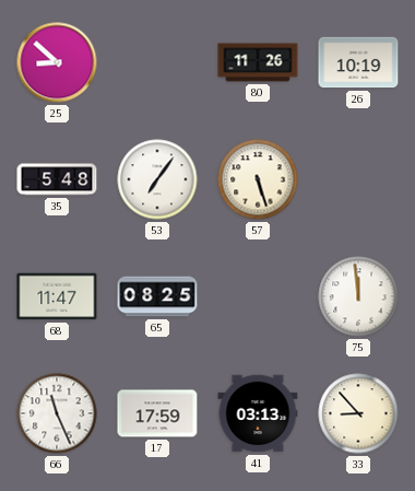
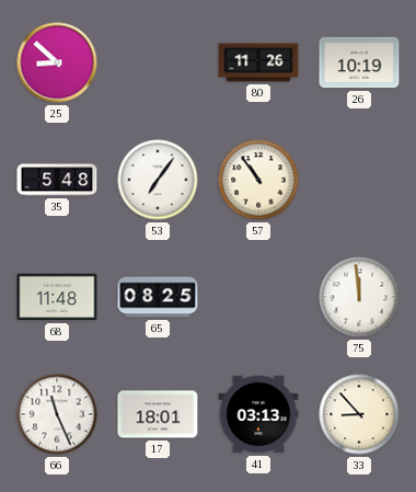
57: 5:27 -> 10:54 (258, 180)
68: 11:47 -> 11:48 (57, 297)
17: 17:59 -> 18:01 (158, 414)
